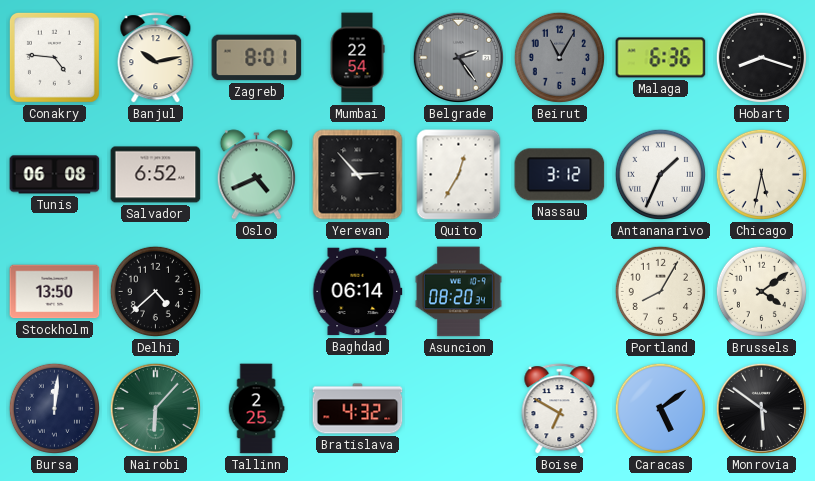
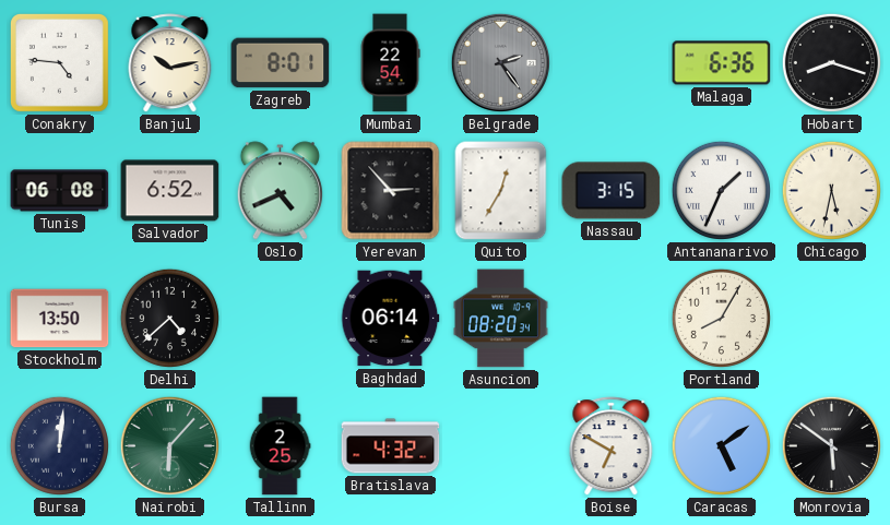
Beirut: 11:05 -> none (559, 57)
Nassau: 3:12 -> 3:15 (612, 191)
Brussels: 4:09 -> none (761, 291)
